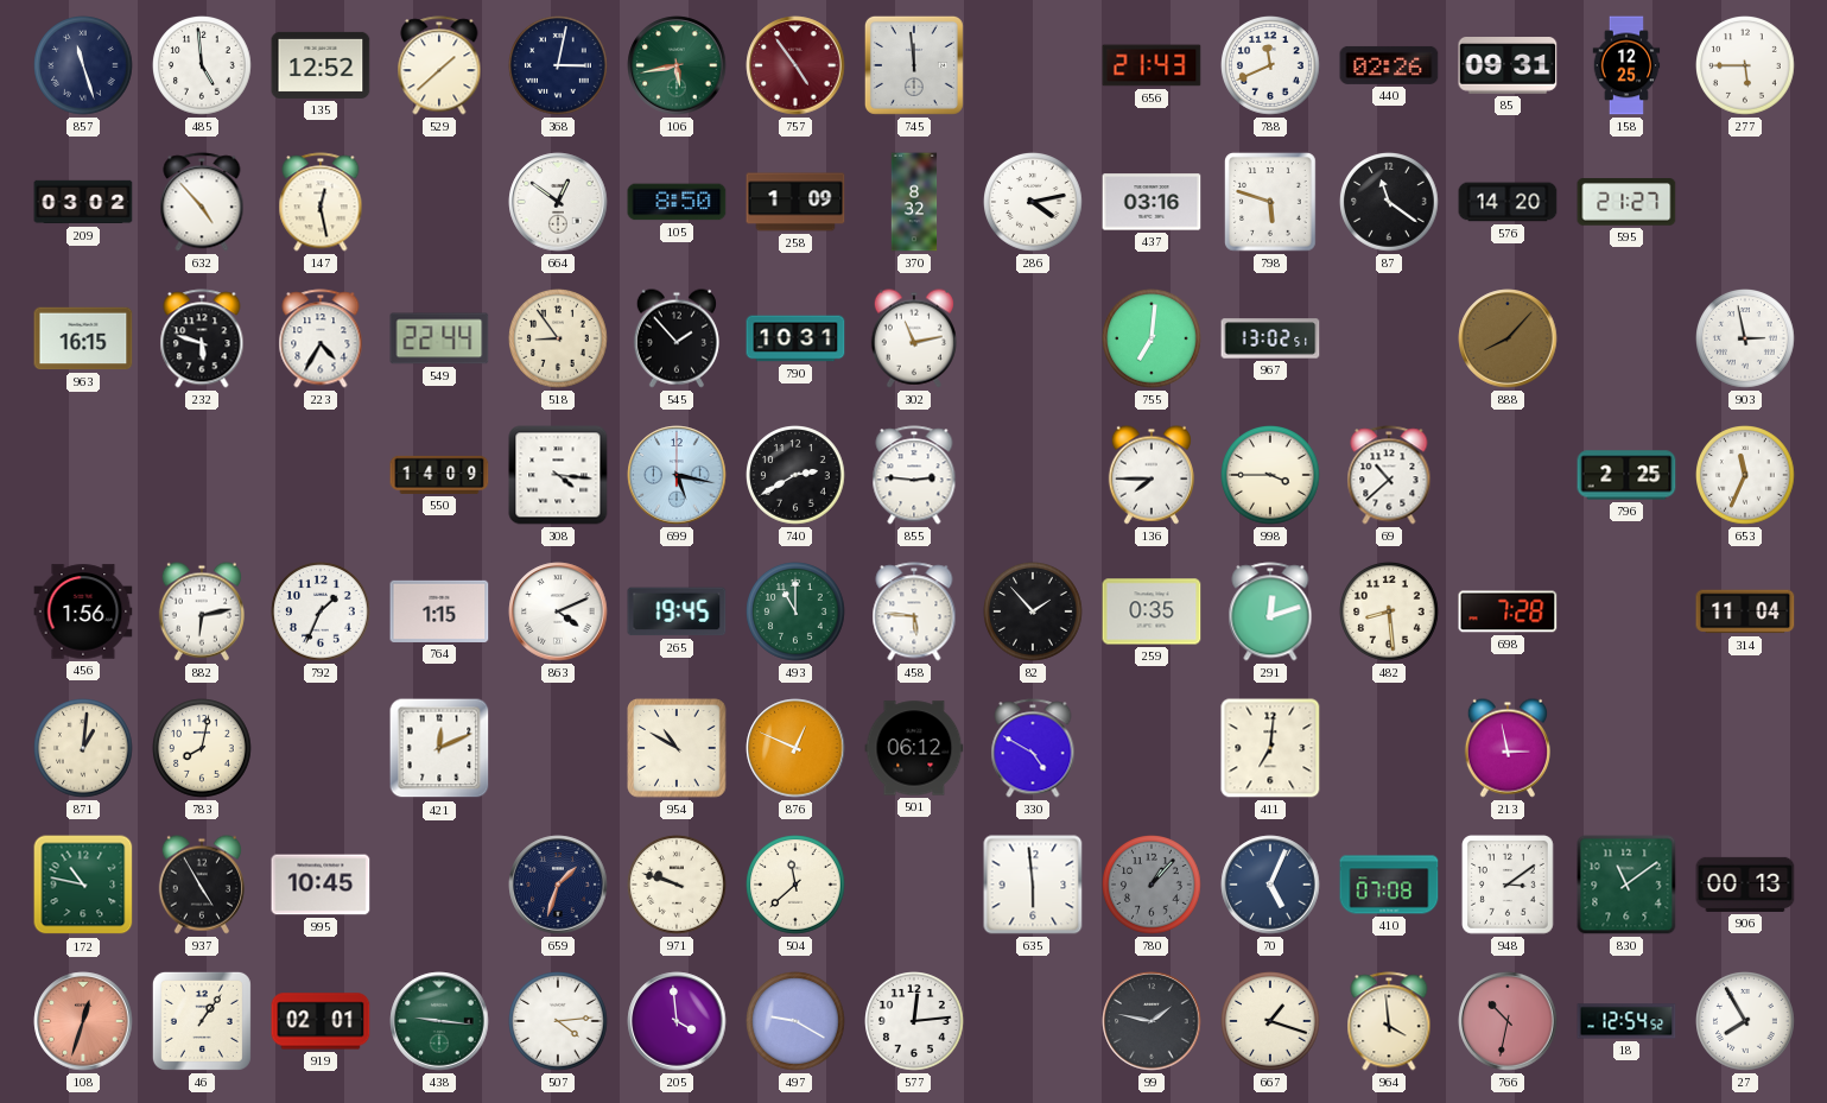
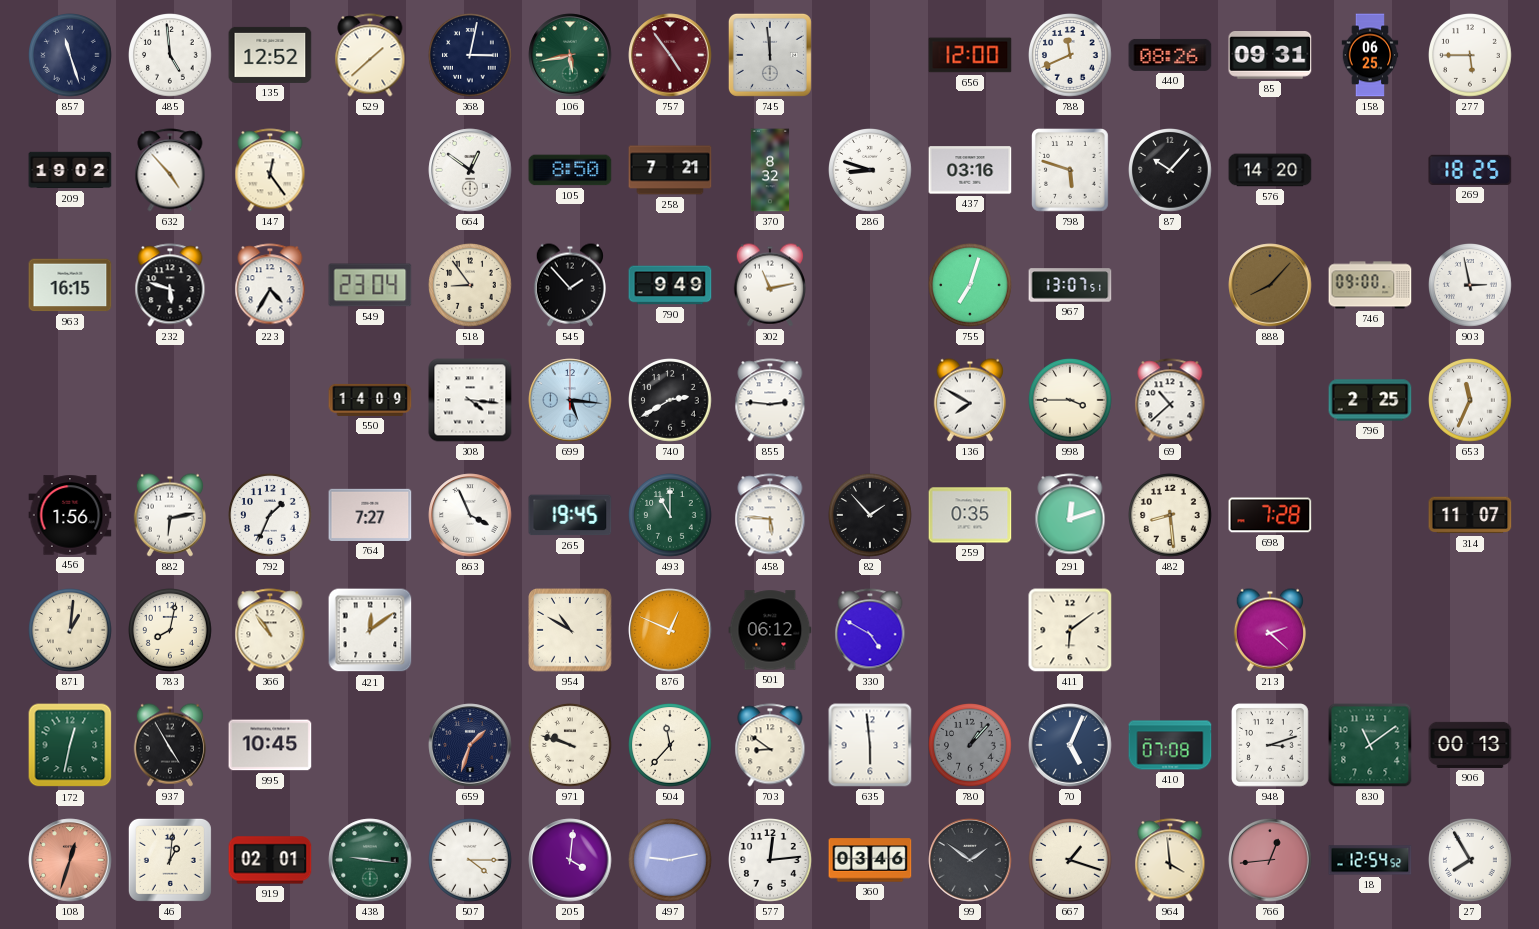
656: 21:43 -> 12:00 (970, 55)
440: 02:26 -> 08:26 (1170, 55)
158: 12:25 -> 06:25 (1370, 55)
209: 03:02 -> 19:02 (70, 170)
147: 12:28 -> 12:24 (270, 170)
258: 1:09 -> 7:21 (670, 170)
286: 4:13 -> 8:48 (871, 171)
87: 11:21 -> 10:07 (1171, 171)
595: 21:27 -> none (1626, 202)
269: none -> 18:25 (1470, 170)
549: 22:44 -> 23:04 (370, 285)
790: 10:31 -> 9:49 (670, 285)
755: 7:01 -> 7:03 (971, 286)
967: 13:02 -> 13:07 (1070, 285)
746: none -> 09:00 (1370, 285)
699: 5:17 -> 5:16 (570, 400)
136: 7:45 -> 7:50 (970, 400)
764: 1:15 -> 7:27 (370, 515)
863: 4:11 -> 3:56 (470, 515)
314: 11:04 -> 11:07 (1470, 515)
366: none -> 10:54 (270, 630)
421: 12:11 -> 12:09 (370, 630)
411: 7:01 -> 6:09 (1070, 630)
213: 2:58 -> 2:22 (1270, 630)
172: 10:47 -> 12:32 (70, 745)
504: 11:38 -> 11:37 (671, 746)
703: none -> 8:51 (770, 745)
948: 3:09 -> 3:12 (1271, 745)
46: 1:06 -> 1:01 (170, 860)
507: 4:14 -> 4:15 (471, 861)
205: 3:59 -> 4:01 (570, 860)
497: 9:20 -> 9:13 (671, 861)
360: none -> 03:46 (870, 860)
99: 1:47 -> 1:51 (970, 860)
766: 10:32 -> 12:44 (1270, 860)
